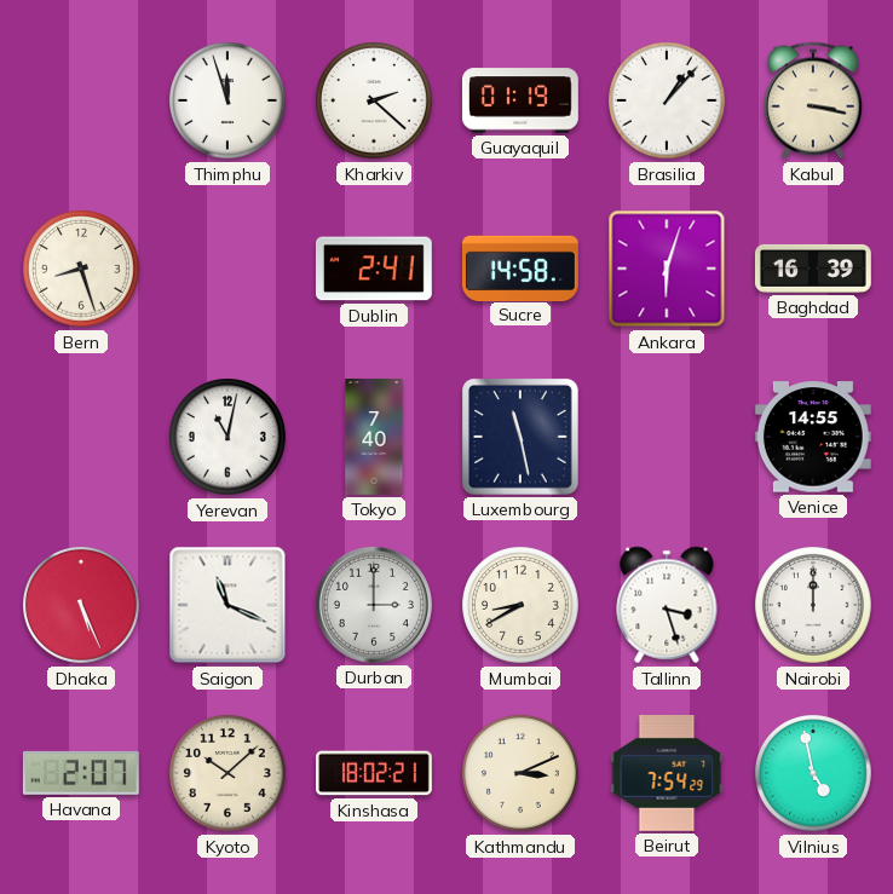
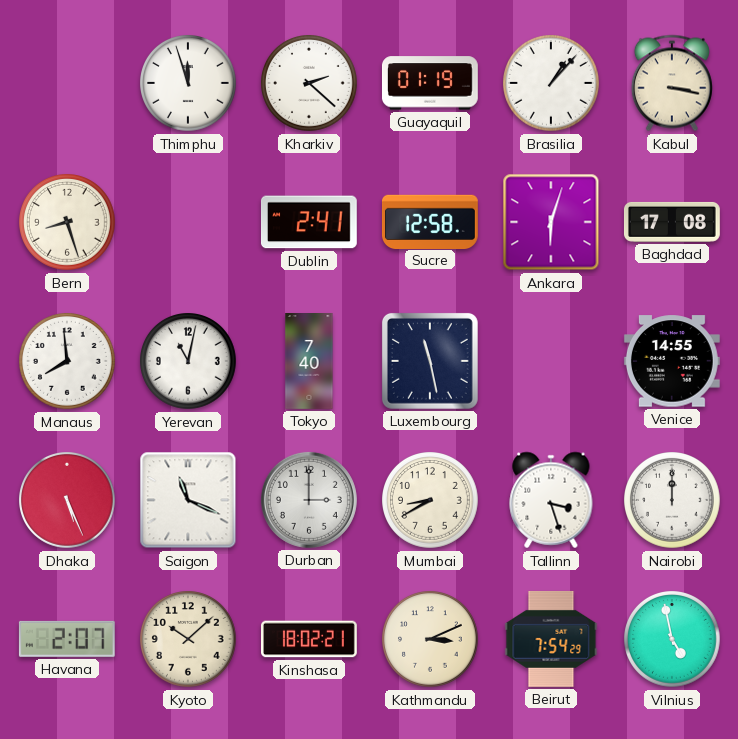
Sucre: 14:58 -> 12:58 (430, 221)
Baghdad: 16:39 -> 17:08 (672, 222)
Manaus: none -> 7:59 (68, 362)
